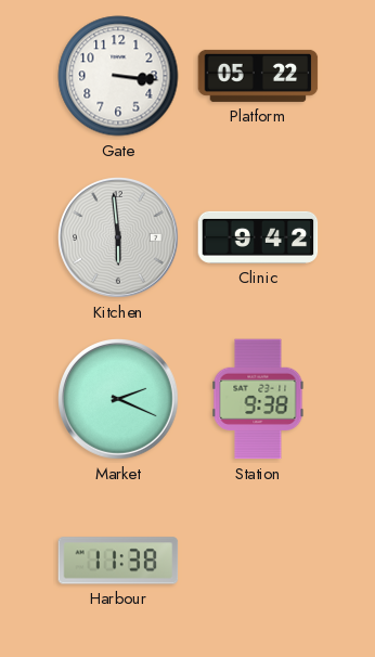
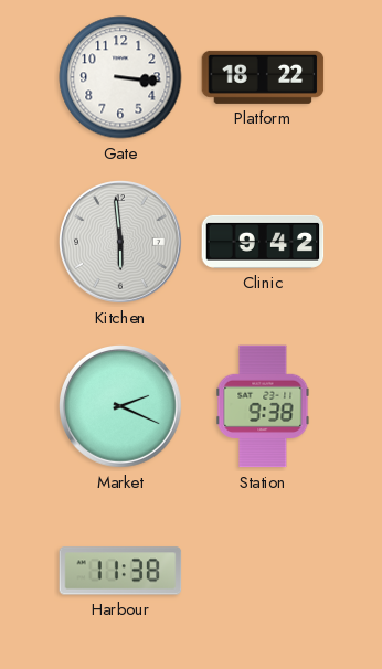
Platform: 05:22 -> 18:22 (263, 77)
